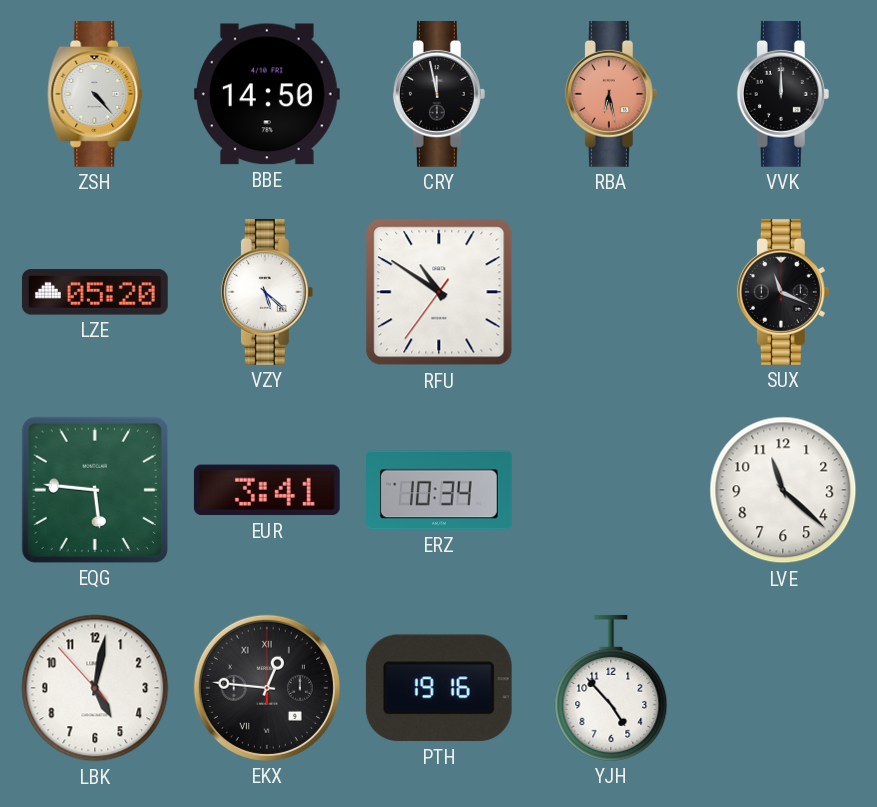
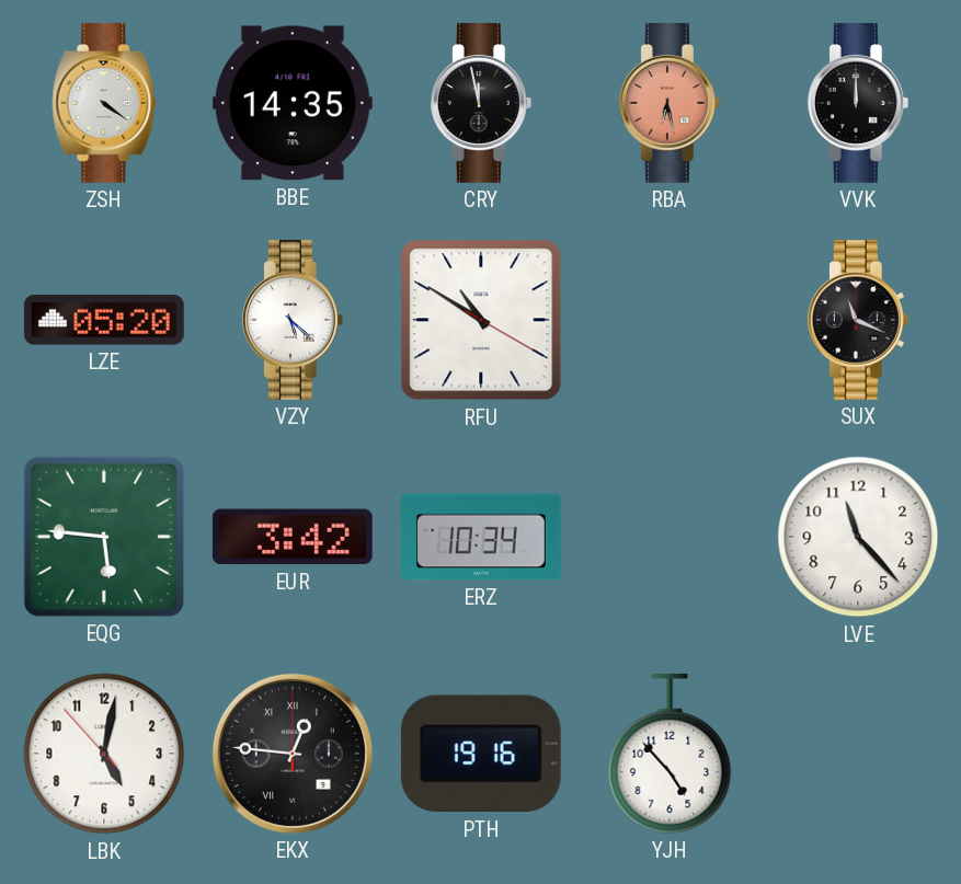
ZSH: 4:23 -> 4:21 (104, 103)
BBE: 14:50 -> 14:35 (293, 103)
RFU: 10:50:36 -> 10:50:20 (481, 320)
EUR: 3:41 -> 3:42 (293, 537)
LVE: 11:22 -> 11:23 (858, 537)
